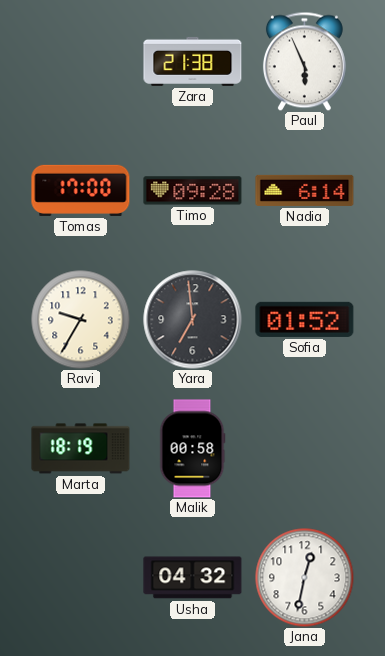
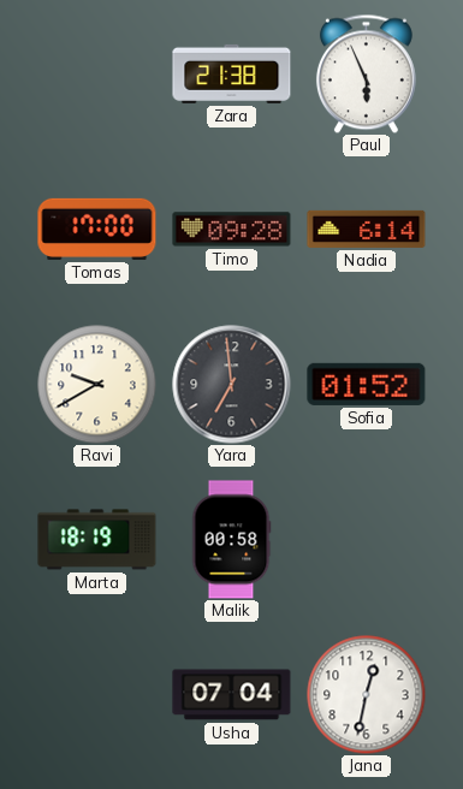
Ravi: 9:35 -> 9:40 (97, 385)
Usha: 04:32 -> 07:04 (232, 695)
